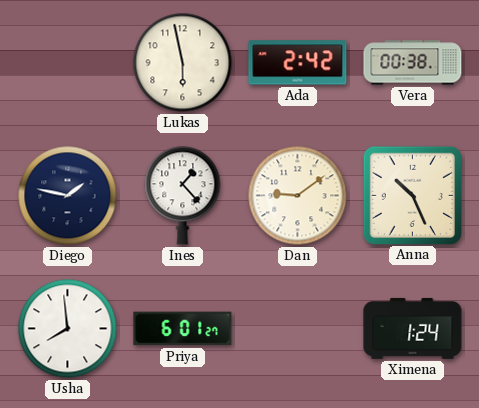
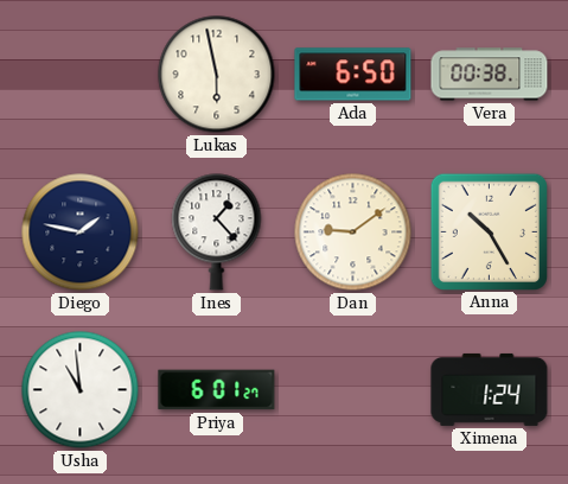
Ada: 2:42 -> 6:50 (353, 75)
Anna: 10:26 -> 10:25 (489, 231)
Usha: 7:59 -> 10:59 (81, 390)
